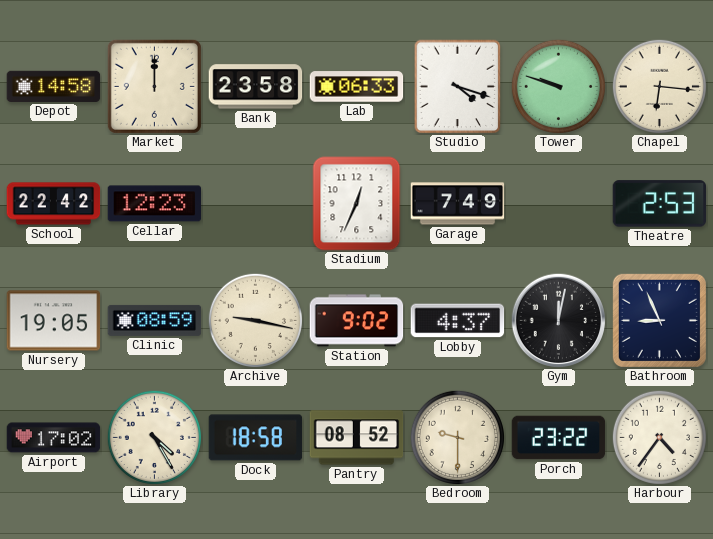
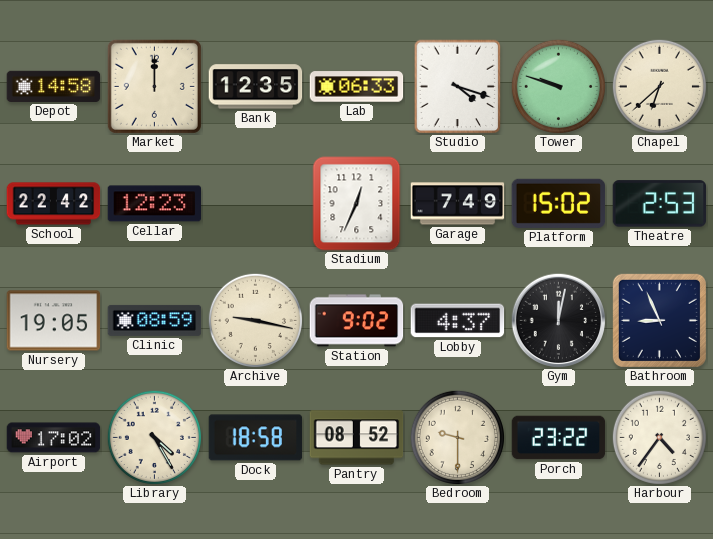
Bank: 23:58 -> 12:35 (256, 87)
Chapel: 6:16 -> 6:38 (659, 86)
Platform: none -> 15:02 (559, 203)
